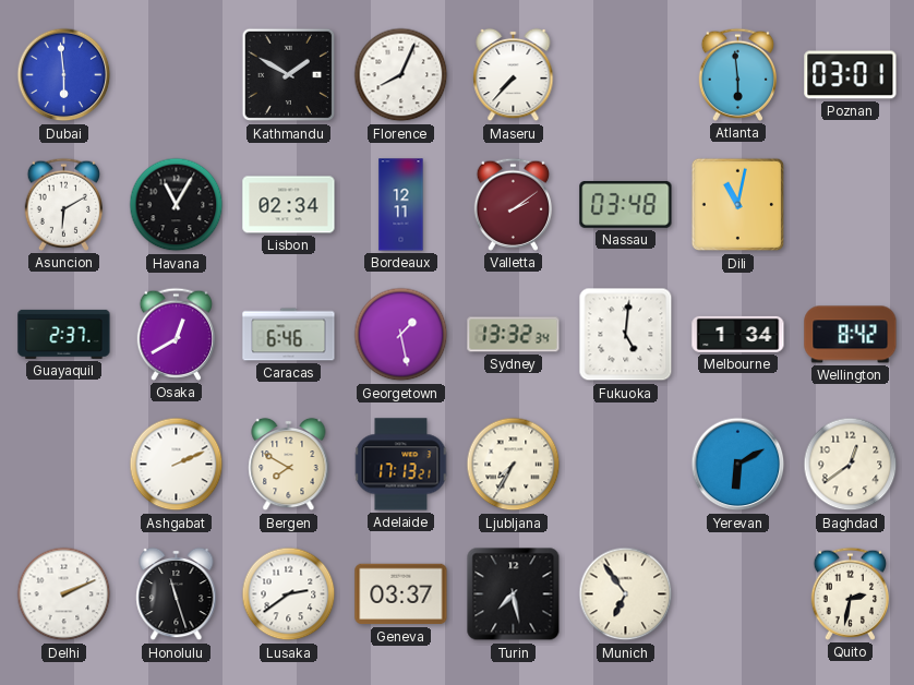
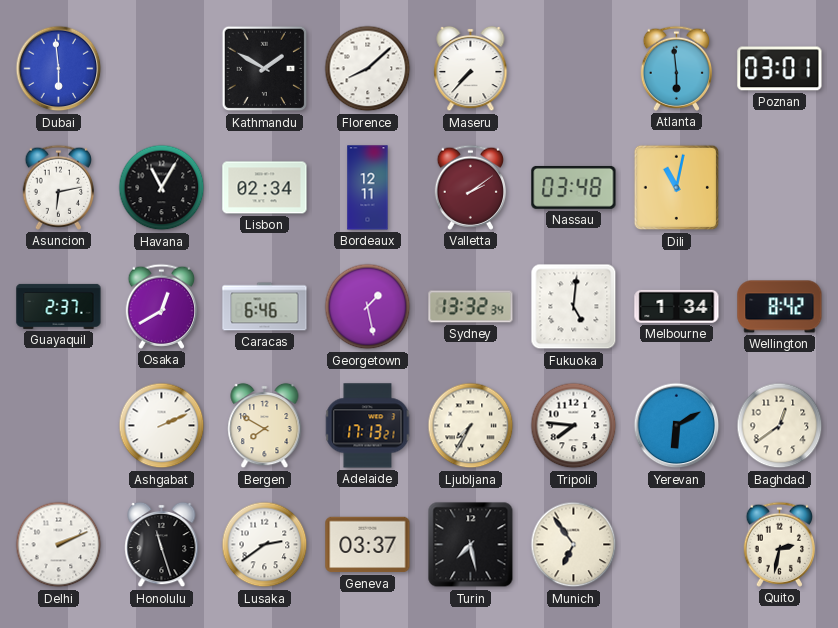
Florence: 8:04 -> 8:08 (368, 69)
Asuncion: 6:10 -> 6:13 (58, 187)
Tripoli: none -> 7:46 (574, 426)
